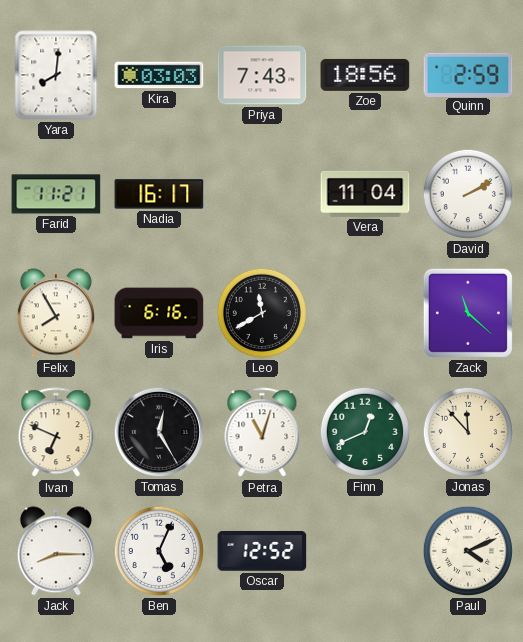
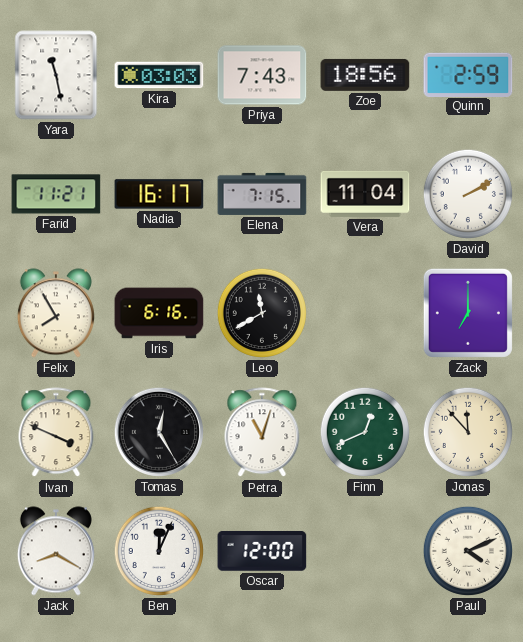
Yara: 8:01 -> 11:28 (56, 75)
Elena: none -> 7:15 (262, 194)
Zack: 11:22 -> 7:00 (468, 313)
Ivan: 6:49 -> 3:49 (56, 433)
Jack: 8:15 -> 8:20 (56, 551)
Ben: 5:04 -> 12:04 (159, 551)
Oscar: 12:52 -> 12:00 (262, 551)
